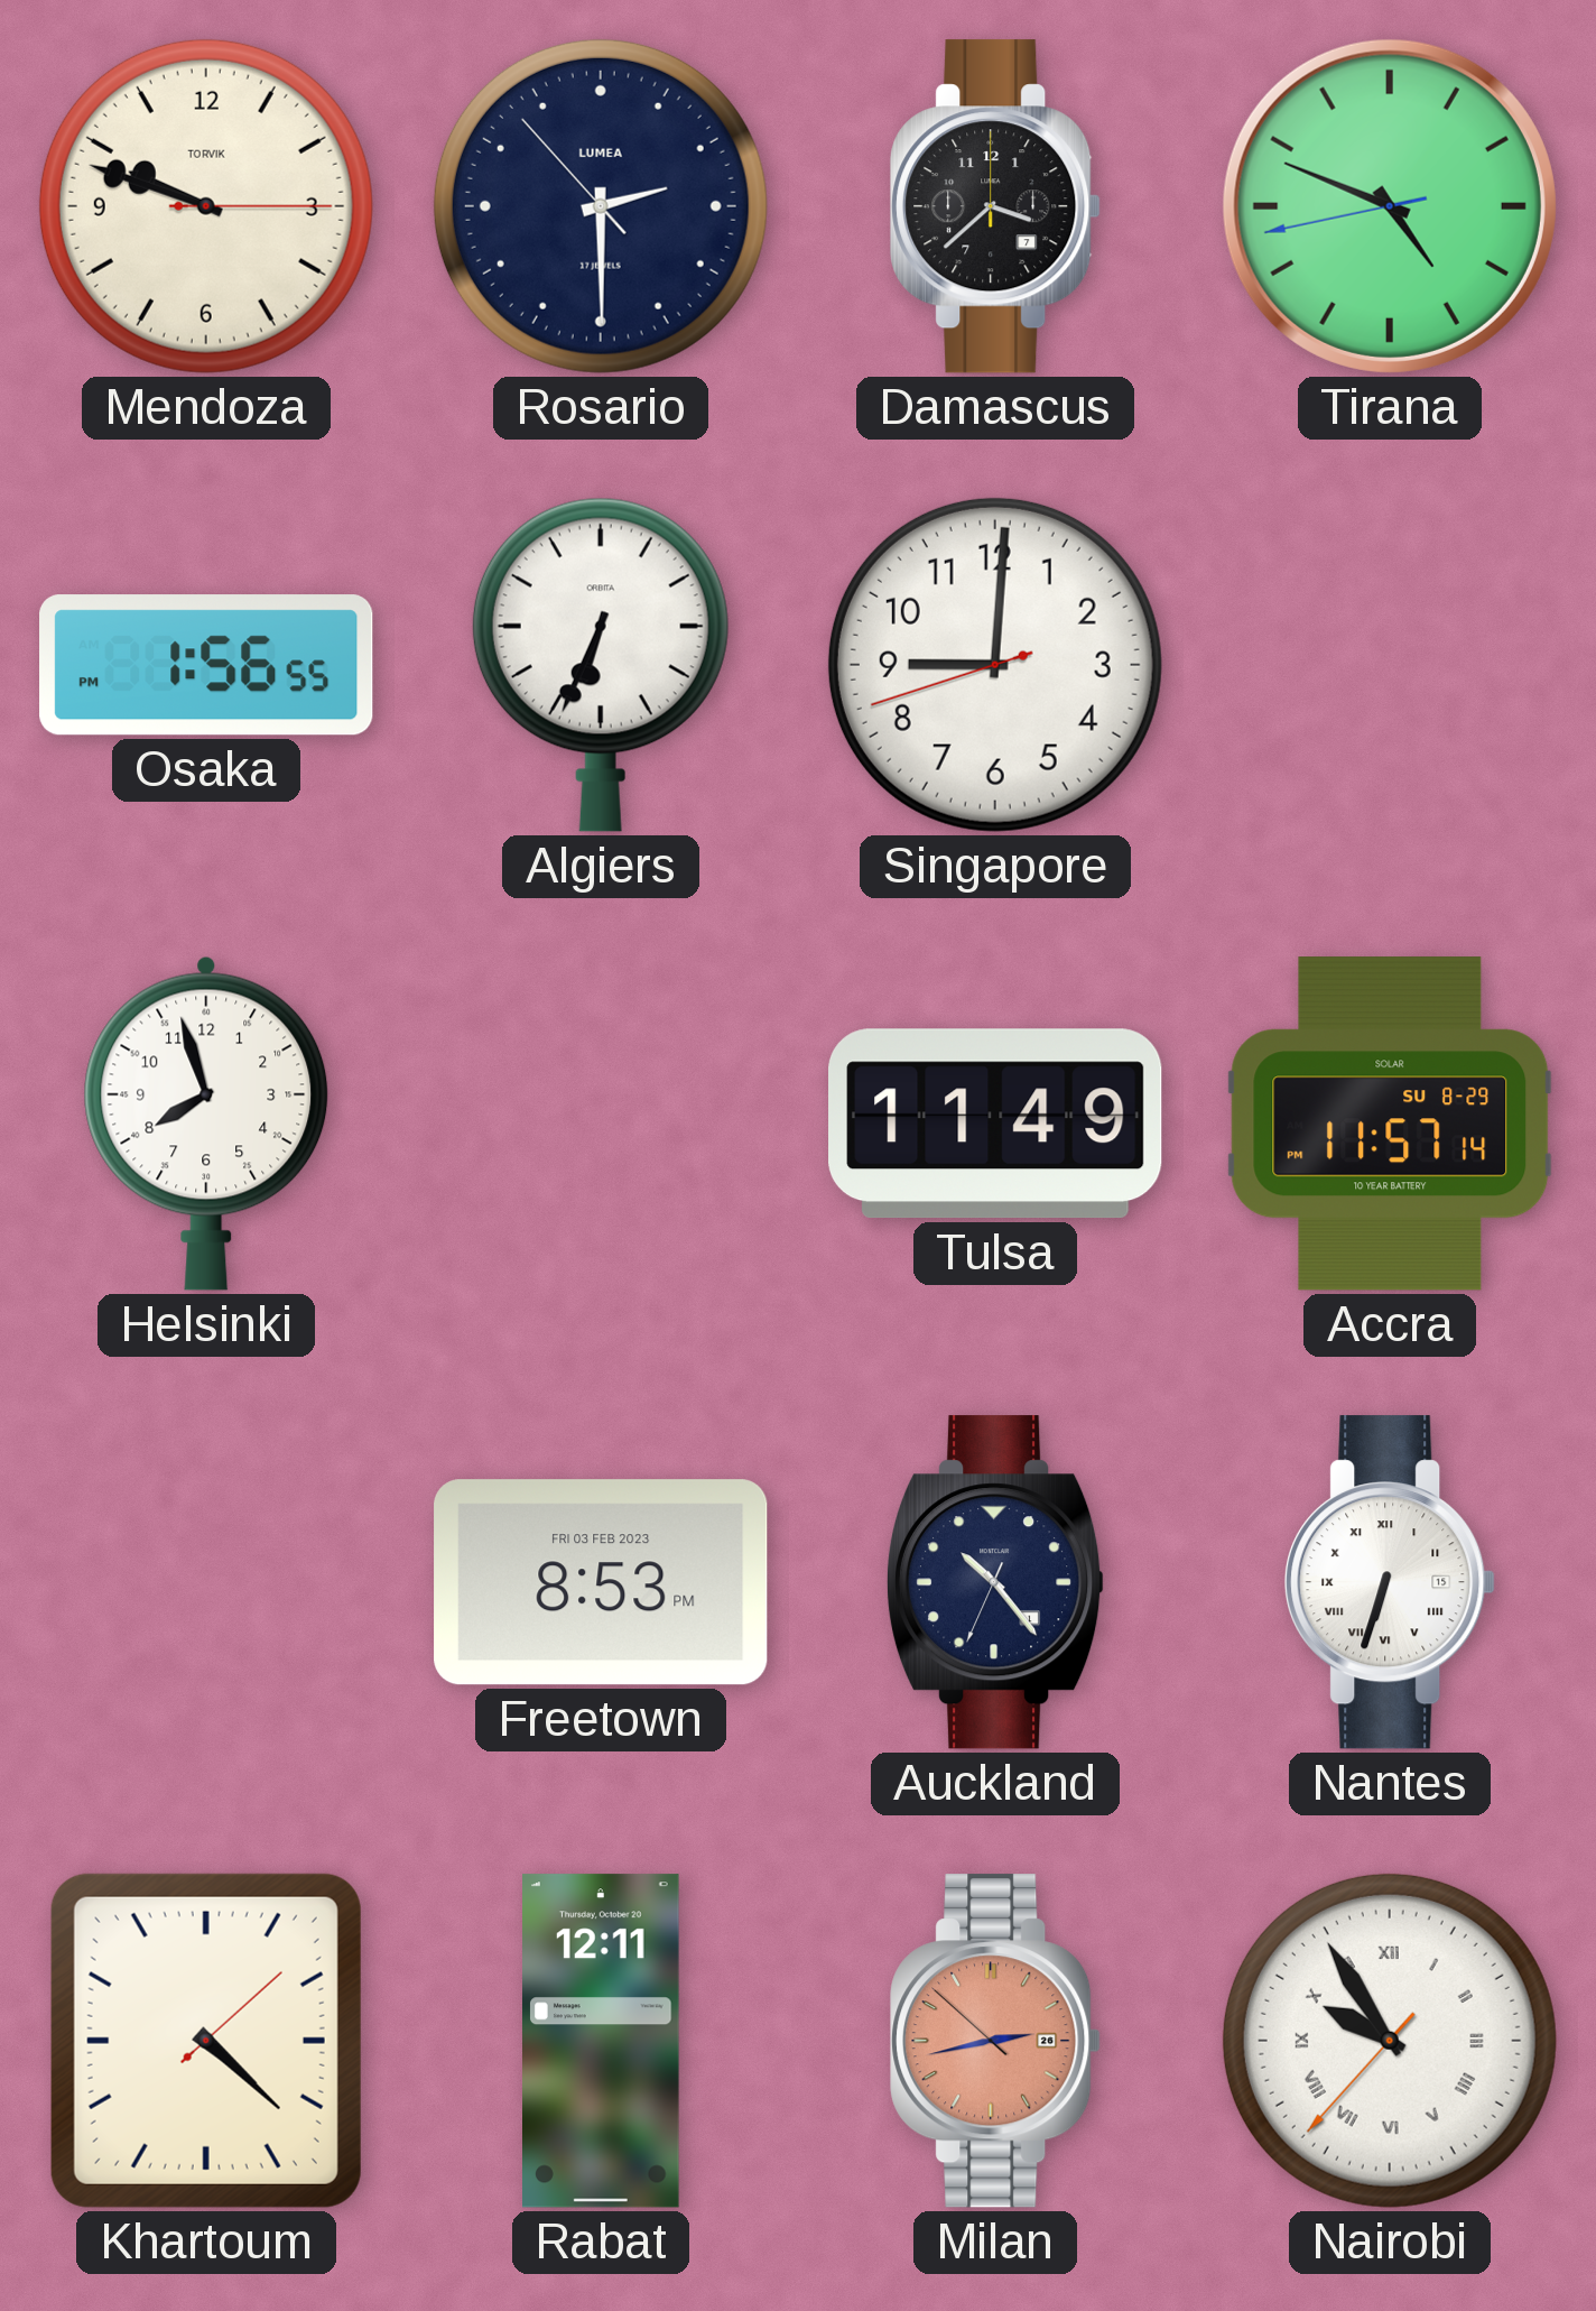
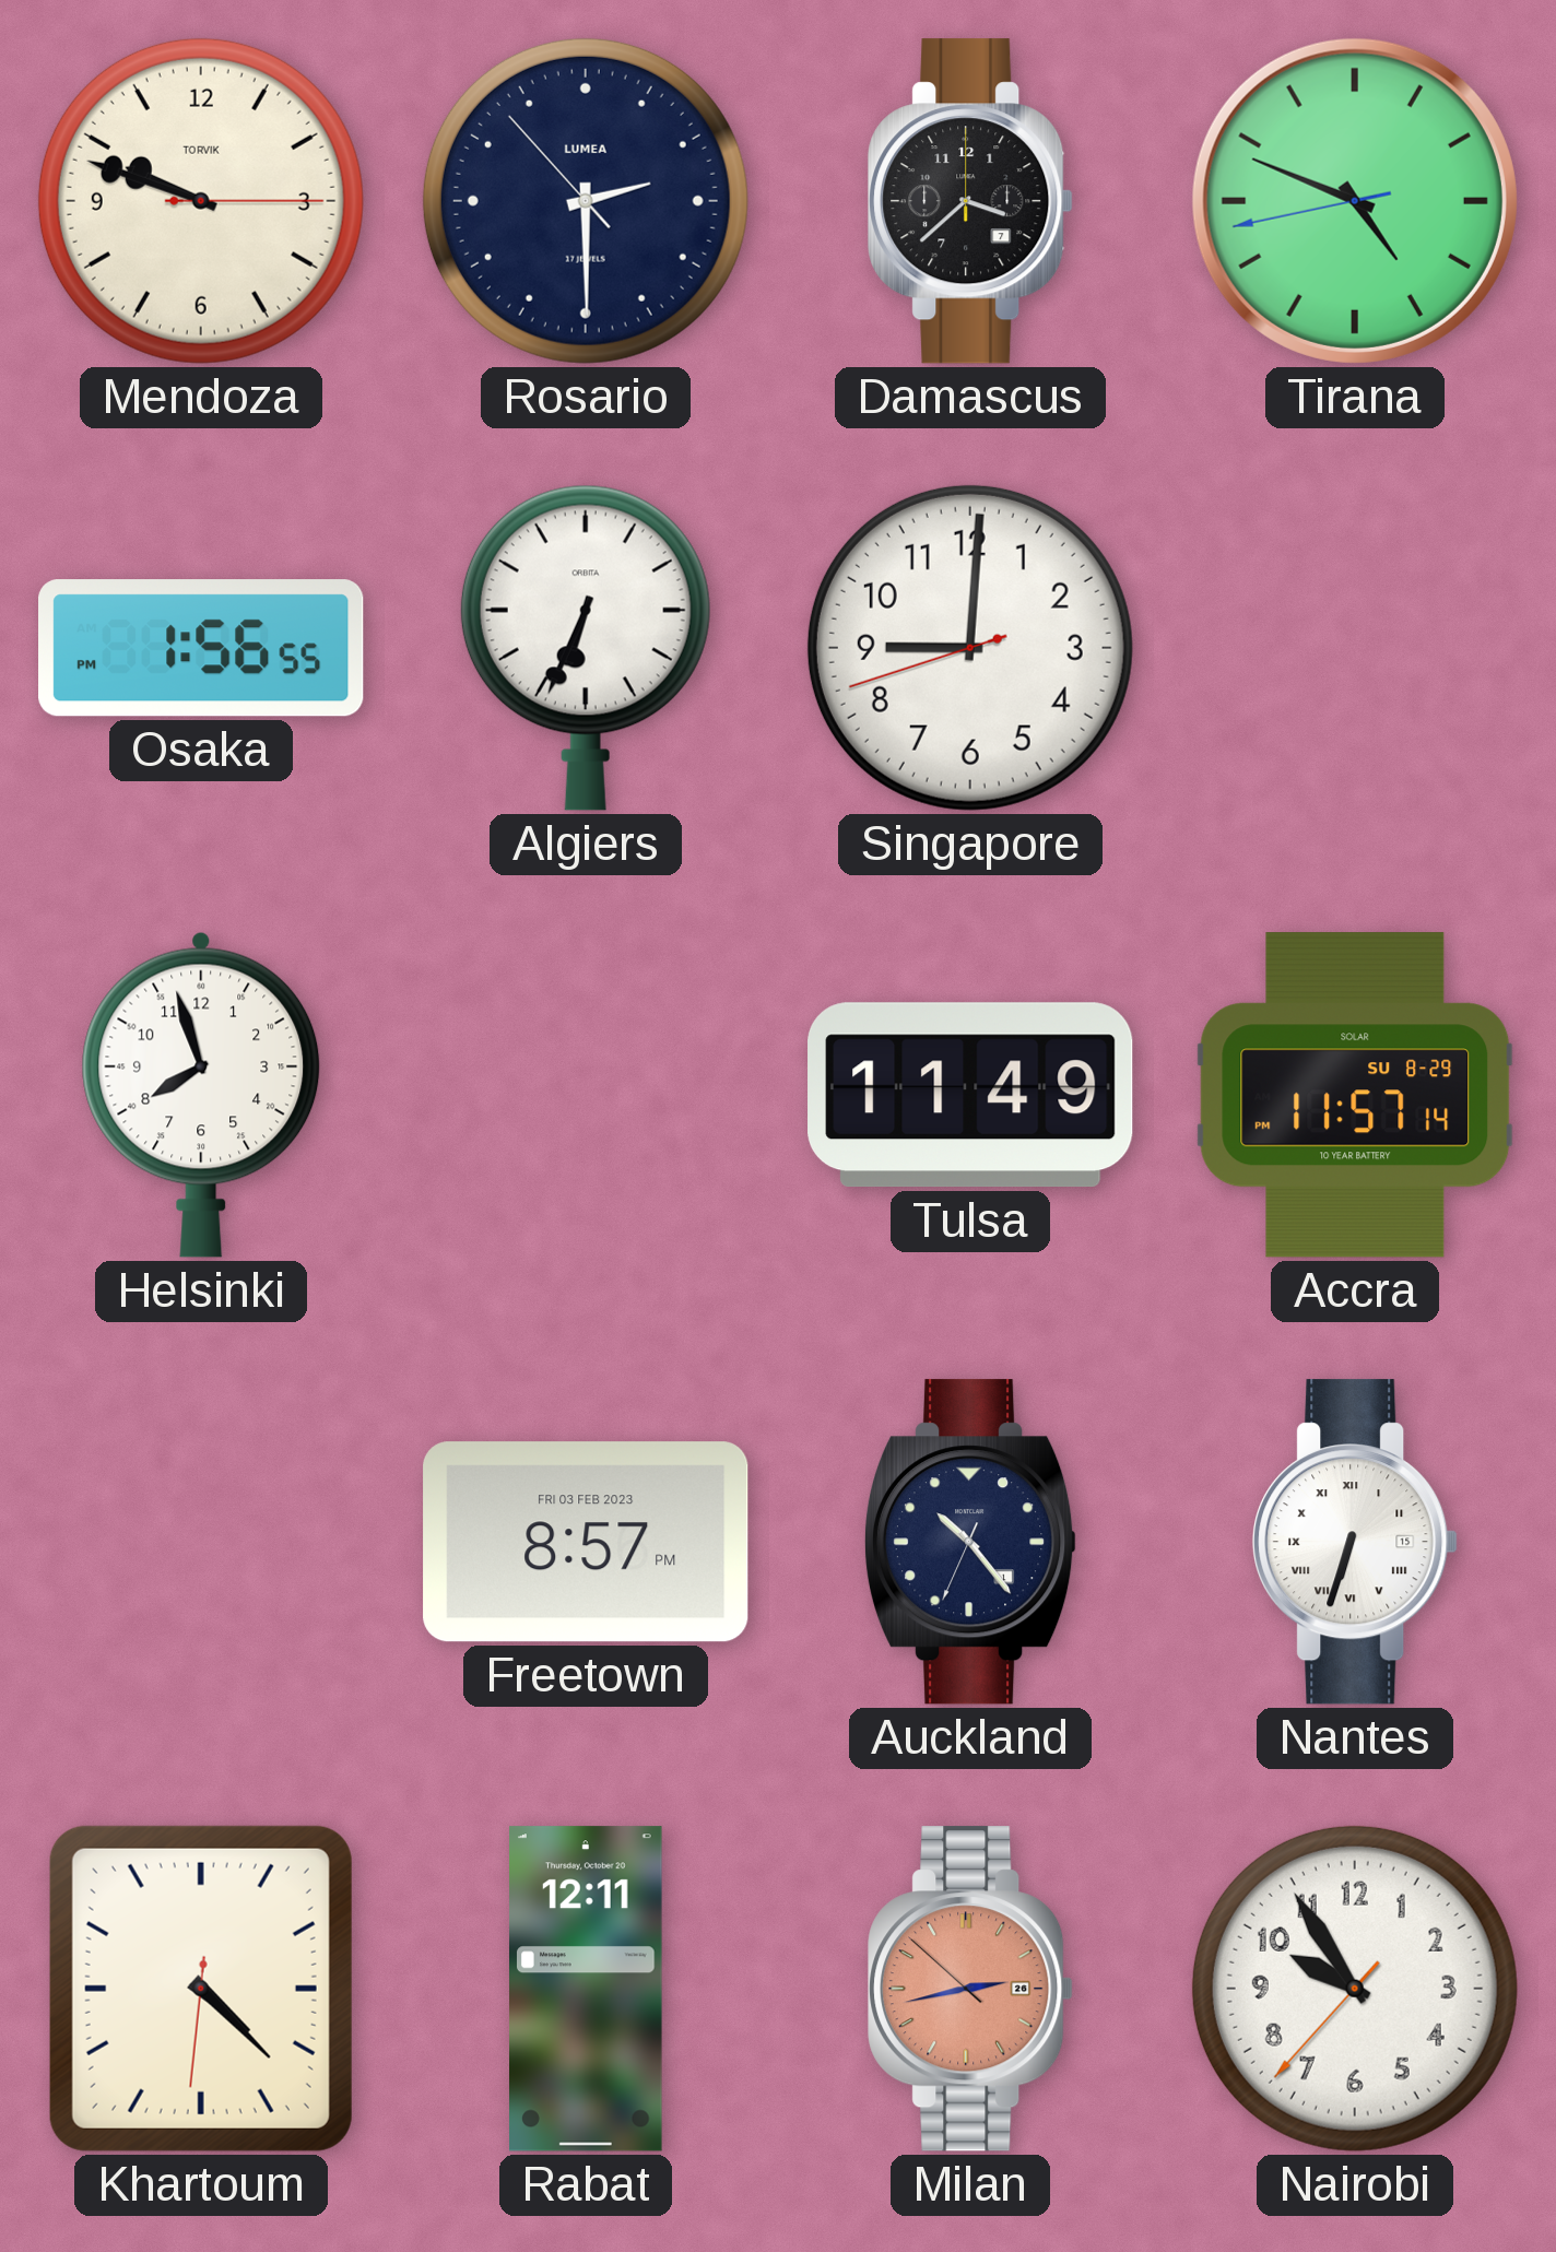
Freetown: 8:53 -> 8:57 (586, 1542)
Khartoum: 4:22:08 -> 4:22:31 (201, 1989)
Nairobi numerals: Roman -> Arabic (1355, 1989)
